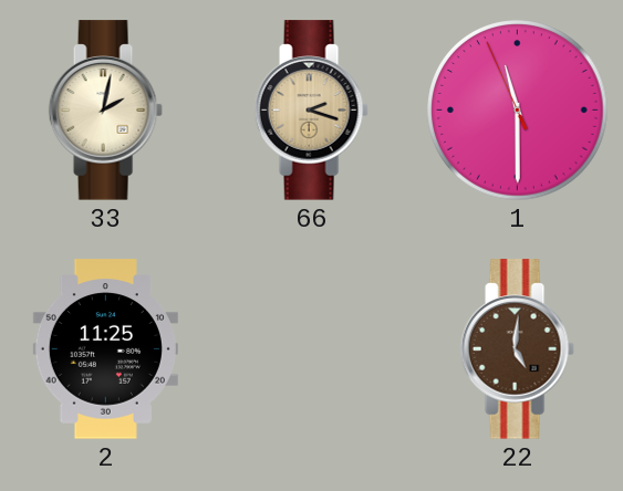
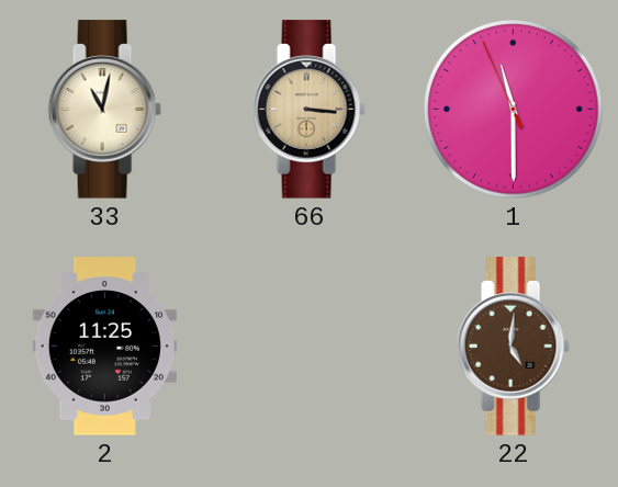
33: 2:02 -> 11:02 (104, 110)
66: 2:18 -> 3:16 (308, 110)
